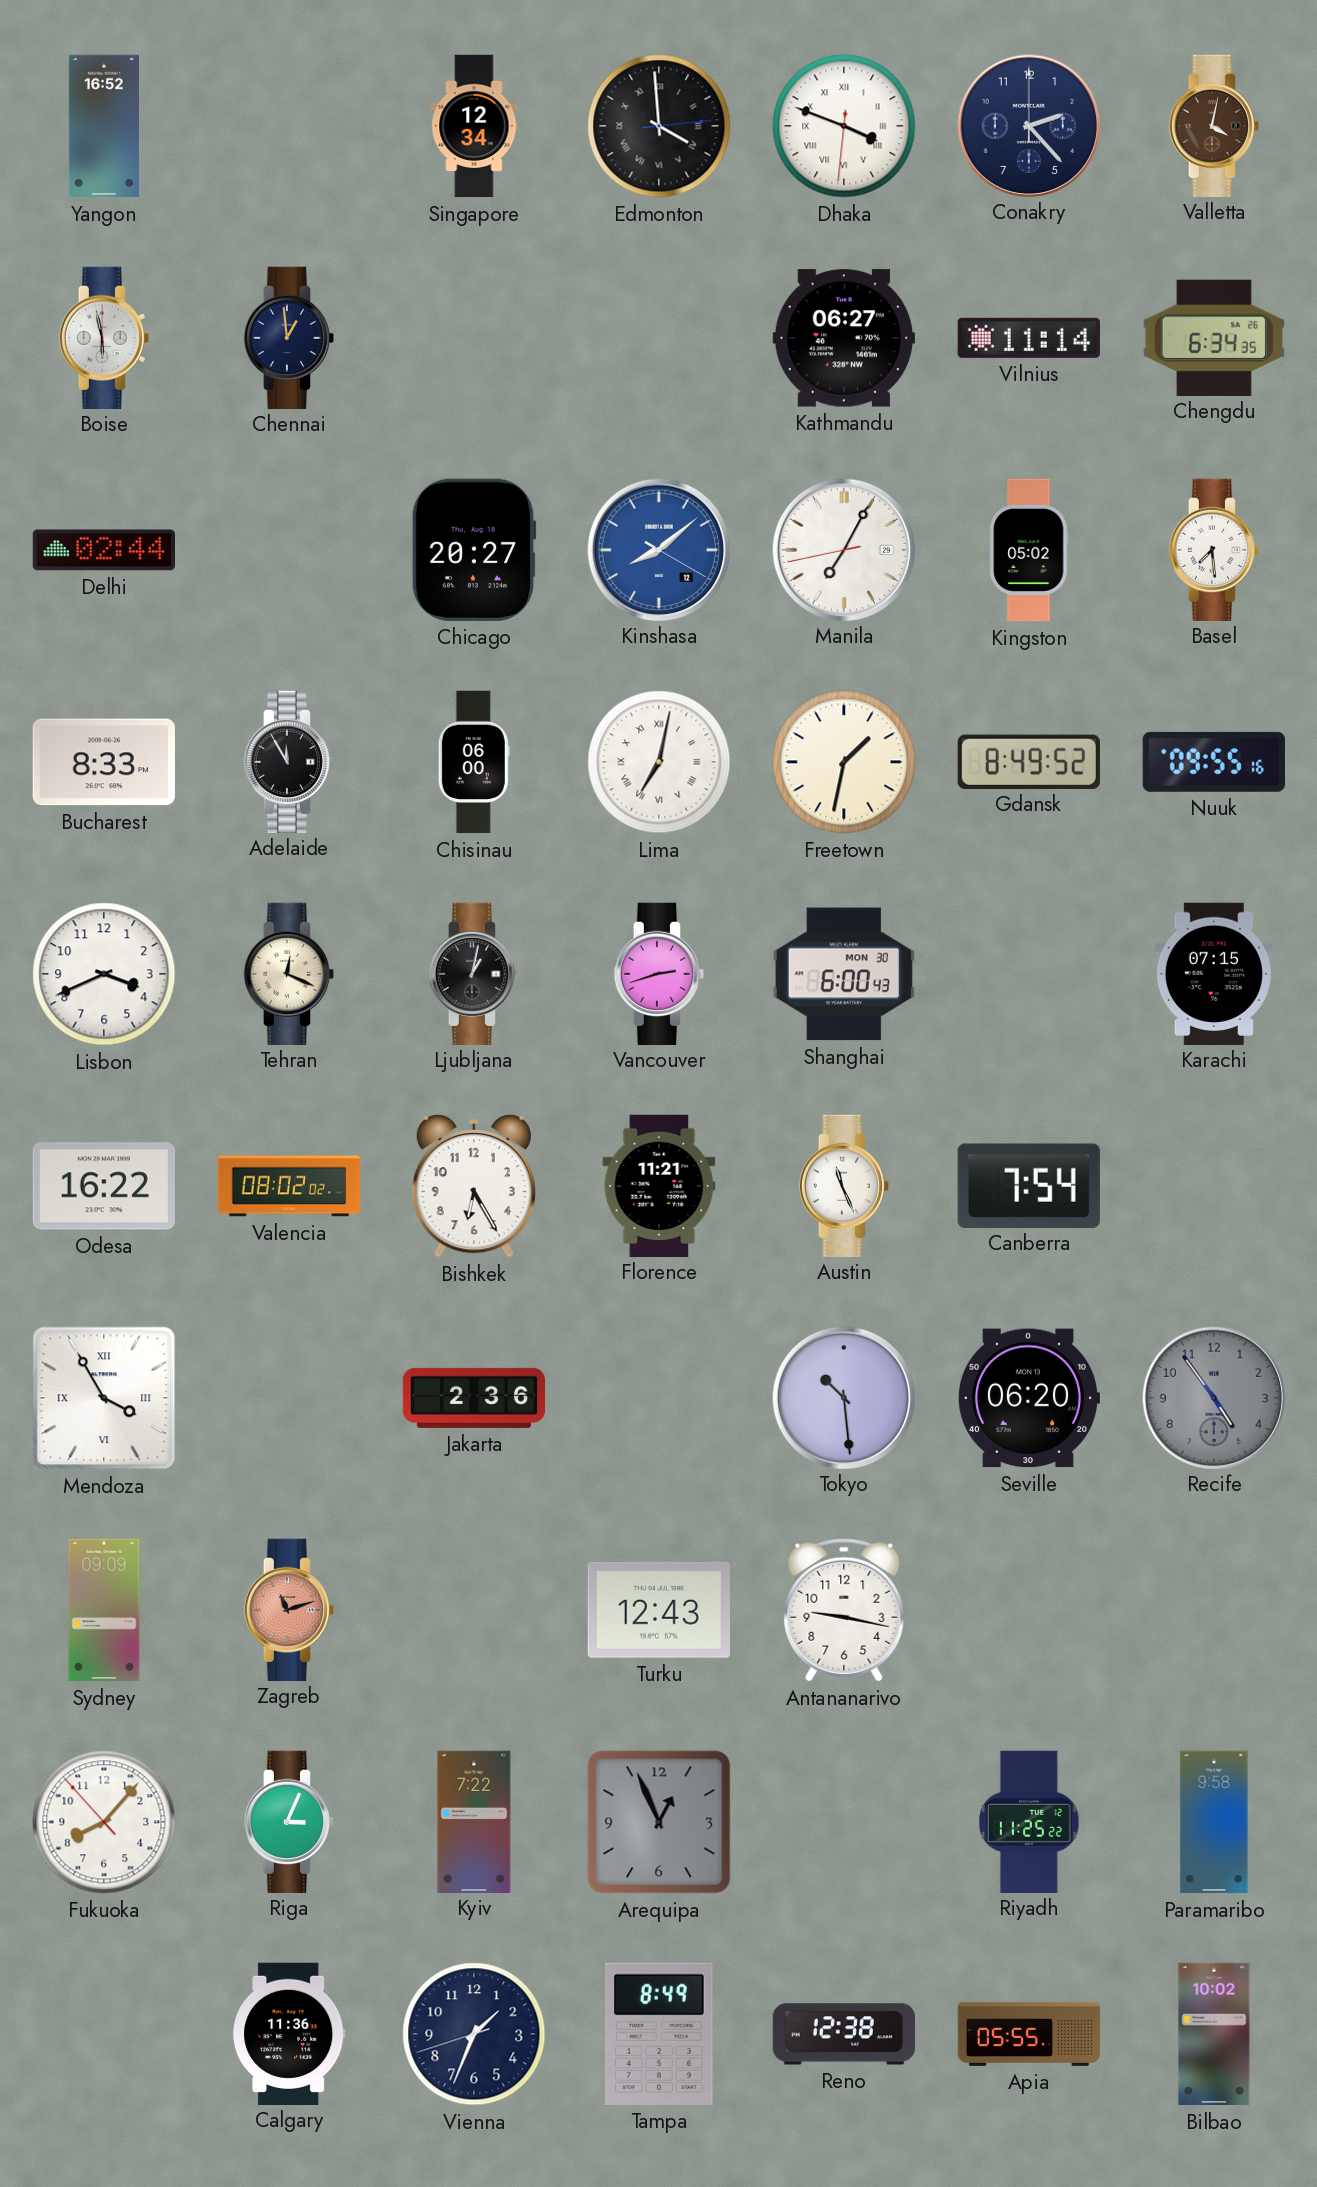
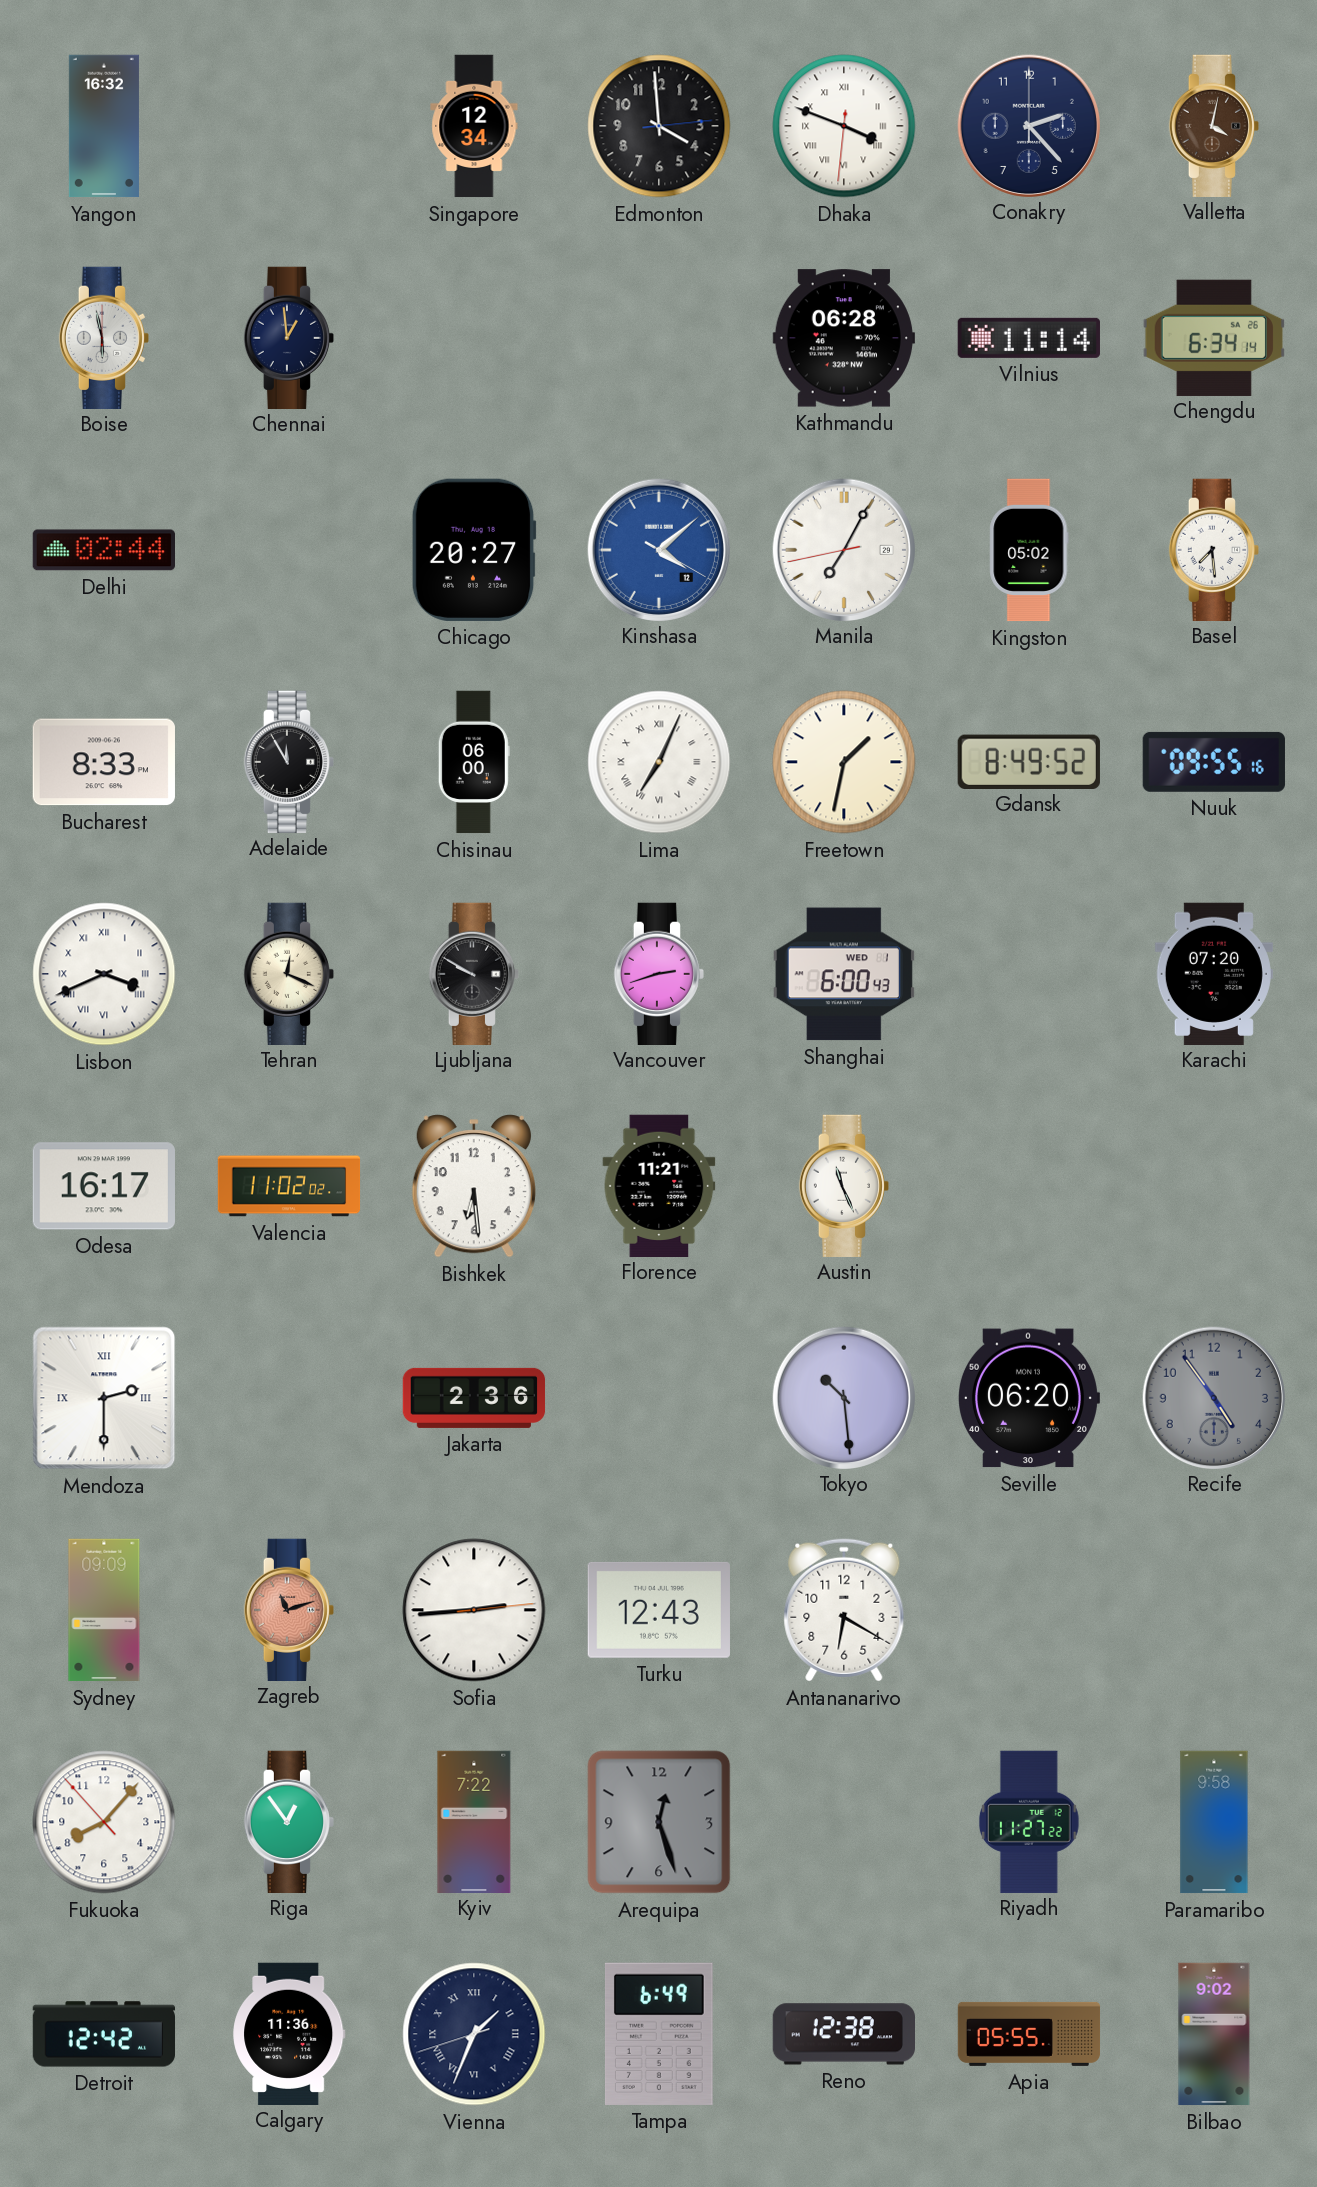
Yangon: 16:52 -> 16:32 (104, 126)
Edmonton numerals: Roman -> Arabic (659, 126)
Kathmandu: 06:27 -> 06:28 (844, 338)
Chengdu: 6:34:35 -> 6:34:14 (1214, 337)
Kinshasa: 8:08 -> 4:08 (658, 549)
Lima: 7:02 -> 7:04 (659, 762)
Lisbon numerals: Arabic -> Roman (104, 974)
Ljubljana: 1:02 -> 9:50 (473, 973)
Shanghai date: MON 30 -> WED 1 (844, 974)
Karachi: 07:15 -> 07:20 (1214, 973)
Odesa: 16:22 -> 16:17 (104, 1186)
Valencia: 08:02 -> 11:02 (289, 1186)
Bishkek: 6:25 -> 6:29 (474, 1186)
Canberra: 7:54 -> none (1029, 1185)
Mendoza: 3:55 -> 2:30 (104, 1398)
Sofia: none -> 2:44 (474, 1610)
Antananarivo: 9:17 -> 6:20 (844, 1610)
Riga: 3:04 -> 12:54 (288, 1821)
Arequipa: 12:56 -> 12:27 (659, 1822)
Riyadh: 11:25 -> 11:27 (1029, 1821)
Detroit: none -> 12:42 (104, 2034)
Vienna numerals: Arabic -> Roman (474, 2034)
Tampa: 8:49 -> 6:49 (659, 2034)
Bilbao: 10:02 -> 9:02 (1214, 2034)
